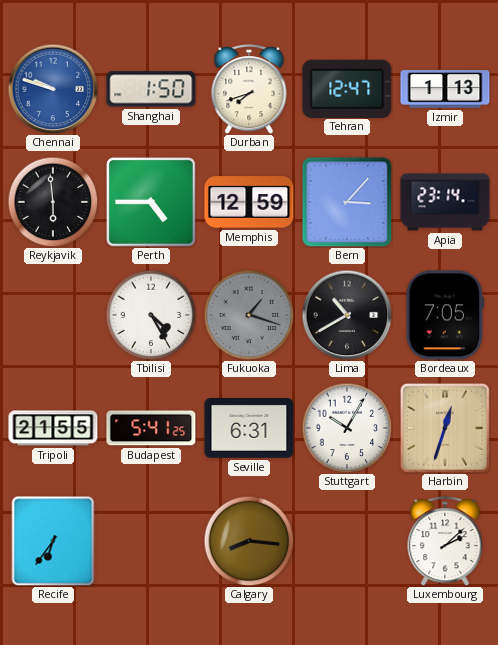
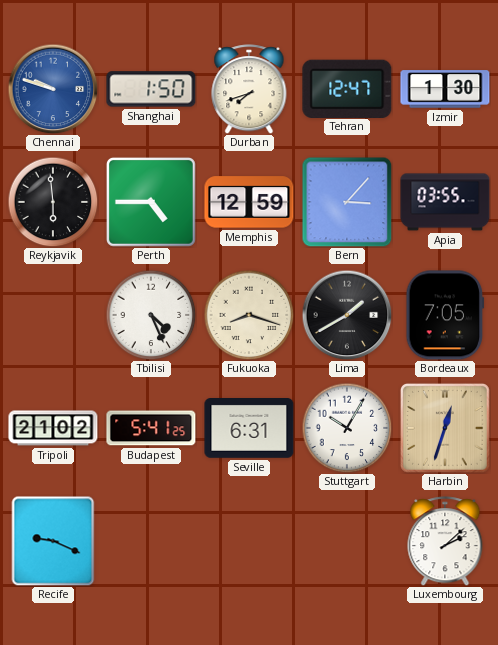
Izmir: 1:13 -> 1:30 (445, 89)
Apia: 23:14 -> 03:55 (445, 202)
Tbilisi: 4:25 -> 4:26 (151, 315)
Fukuoka: 1:18 -> 8:18 (249, 315)
Fukuoka dial: grey -> cream (249, 315)
Lima: 10:40 -> 1:40 (347, 315)
Tripoli: 21:55 -> 21:02 (53, 428)
Recife: 6:36 -> 9:19 (53, 541)
Calgary: 8:16 -> none (249, 541)
